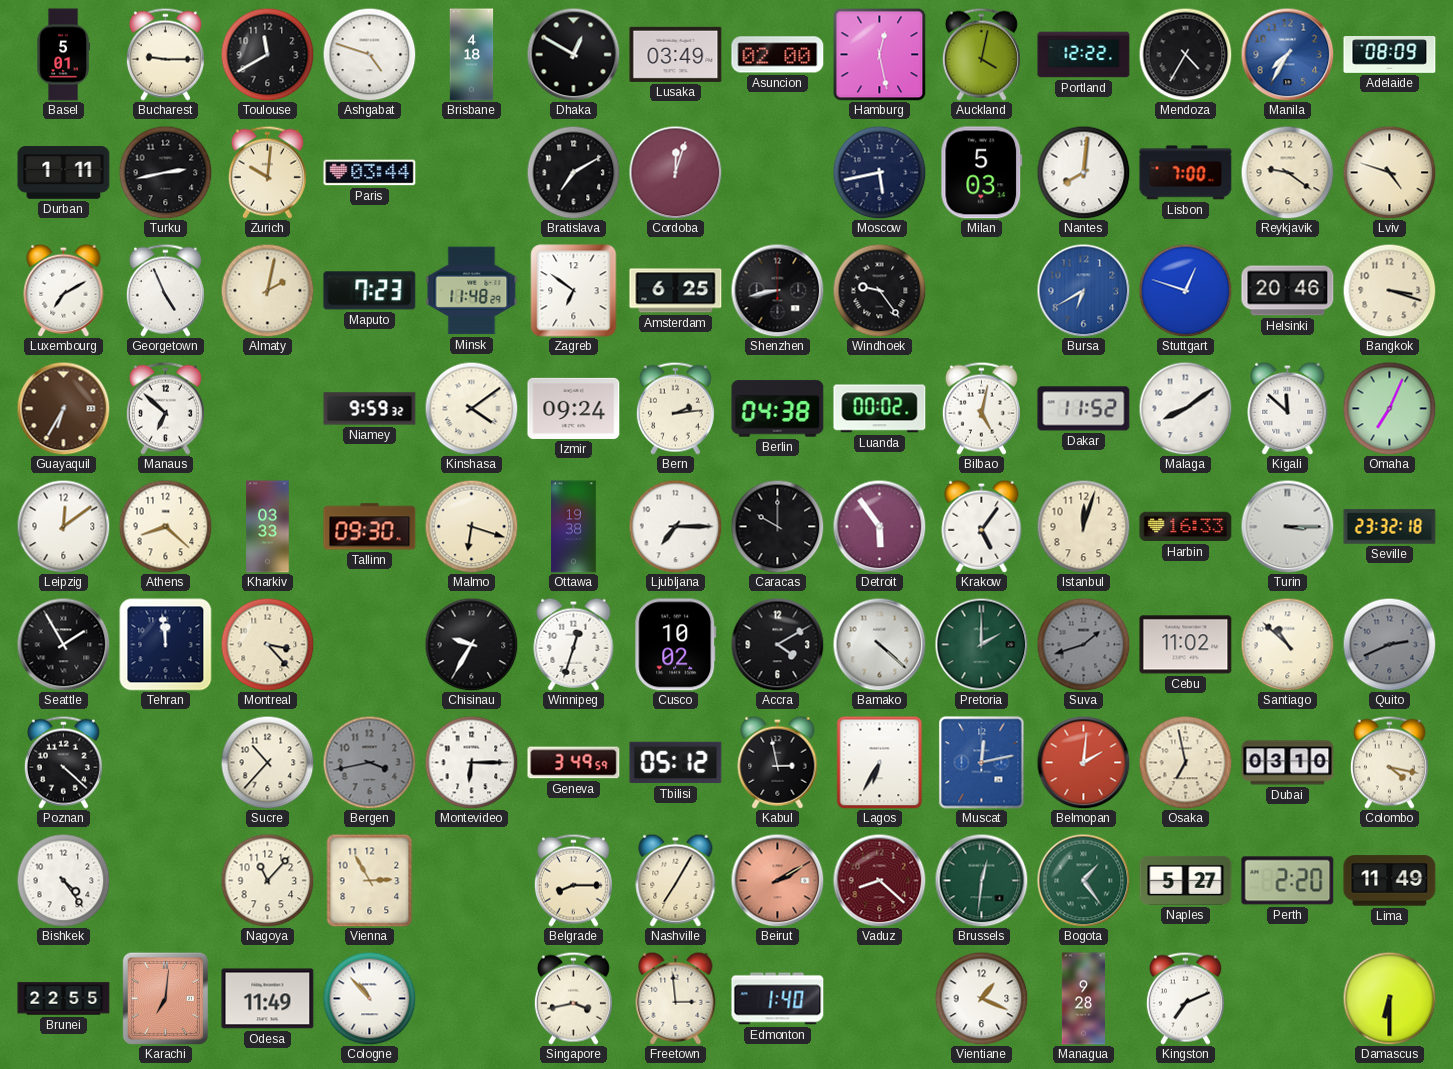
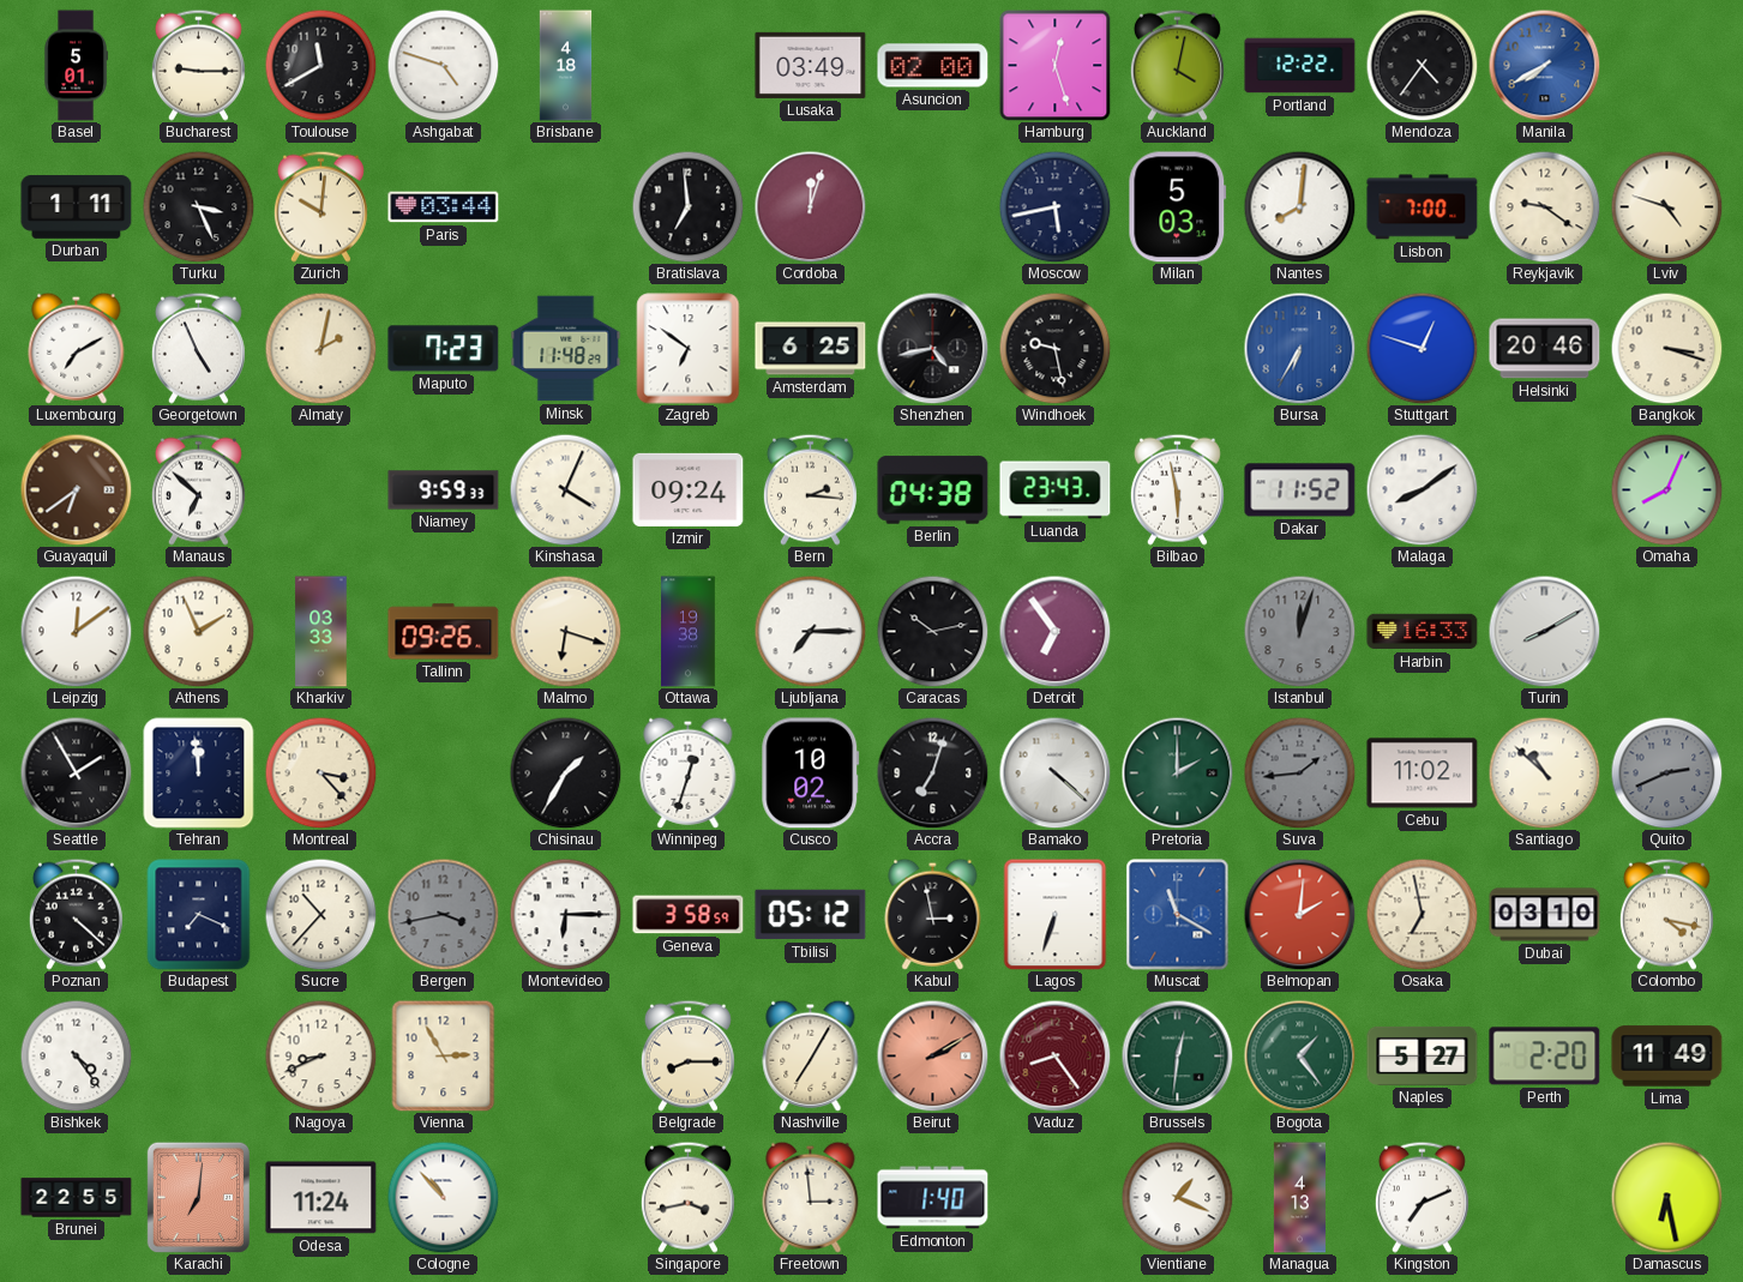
Dhaka: 12:50 -> none (573, 54)
Hamburg: 12:28 -> 12:27 (1054, 65)
Mendoza: 4:35 -> 4:36 (1422, 65)
Manila: 7:35 -> 7:40 (1544, 65)
Adelaide: 08:09 -> none (1390, 55)
Turku: 2:43 -> 3:26 (198, 206)
Bratislava: 7:10 -> 6:59 (687, 206)
Shenzhen: 8:43 -> 4:43 (932, 348)
Windhoek: 9:24 -> 9:28 (1054, 348)
Bursa: 6:40 -> 6:35 (1299, 348)
Guayaquil: 6:35 -> 6:39 (76, 489)
Niamey: 9:59:32 -> 9:59:33 (444, 490)
Kinshasa: 4:09 -> 4:04 (565, 489)
Bern: 2:14 -> 2:16 (810, 489)
Luanda: 00:02 -> 23:43 (1056, 490)
Bilbao: 5:02 -> 5:58 (1177, 489)
Kigali: 11:52 -> none (1288, 408)
Omaha: 7:04 -> 8:04 (1666, 489)
Athens: 8:22 -> 1:56 (198, 631)
Tallinn: 09:30 -> 09:26 (444, 632)
Caracas: 10:00 -> 10:13 (932, 631)
Detroit: 5:54 -> 6:54 (1054, 631)
Krakow: 5:06 -> none (982, 526)
Istanbul dial: cream -> grey (1299, 631)
Turin: 3:15 -> 8:10 (1544, 631)
Seville: 23:32 -> none (1390, 527)
Chisinau: 9:35 -> 1:35 (565, 772)
Accra: 4:10 -> 7:03 (932, 772)
Suva: 1:42 -> 1:44 (1299, 772)
Budapest: none -> 7:19 (199, 915)
Geneva: 3:49 -> 3:58 (689, 915)
Lagos: 6:35 -> 6:33 (1056, 914)
Muscat: 12:13 -> 11:20 (1178, 915)
Nagoya: 11:07 -> 8:41 (320, 1055)
Vaduz: 8:22 -> 8:24 (1054, 1055)
Odesa: 11:49 -> 11:24 (321, 1198)
Managua: 9:28 -> 4:13 (1299, 1198)
Damascus: 6:30 -> 6:28 (1666, 1197)
